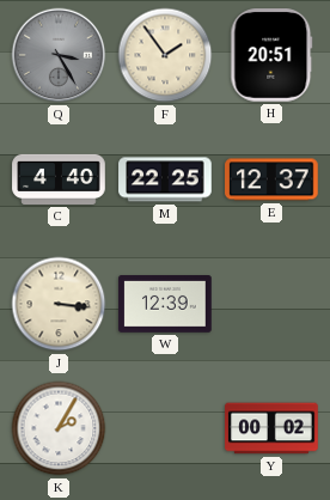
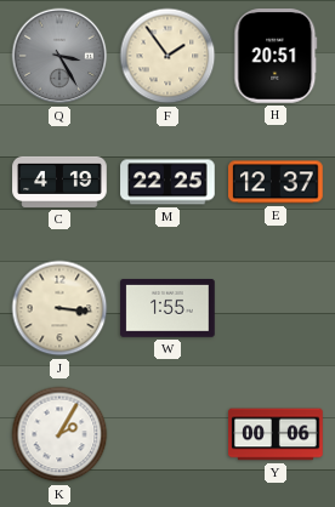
C: 4:40 -> 4:19 (59, 182)
W: 12:39 -> 1:55 (167, 309)
Y: 00:02 -> 00:06 (276, 434)
